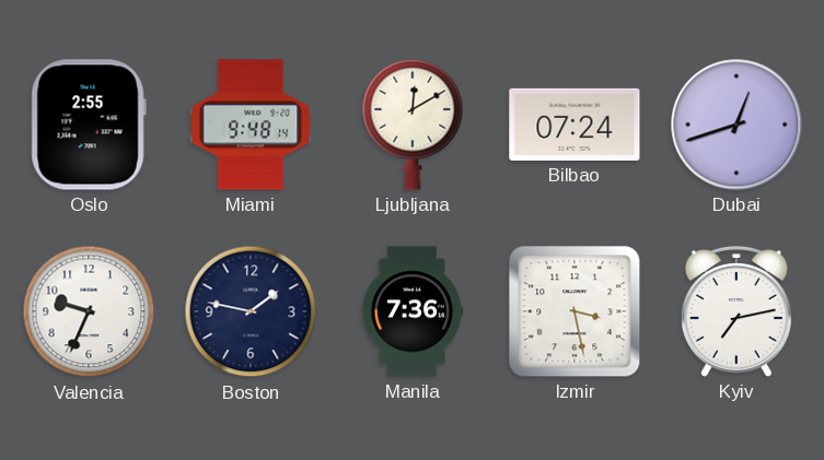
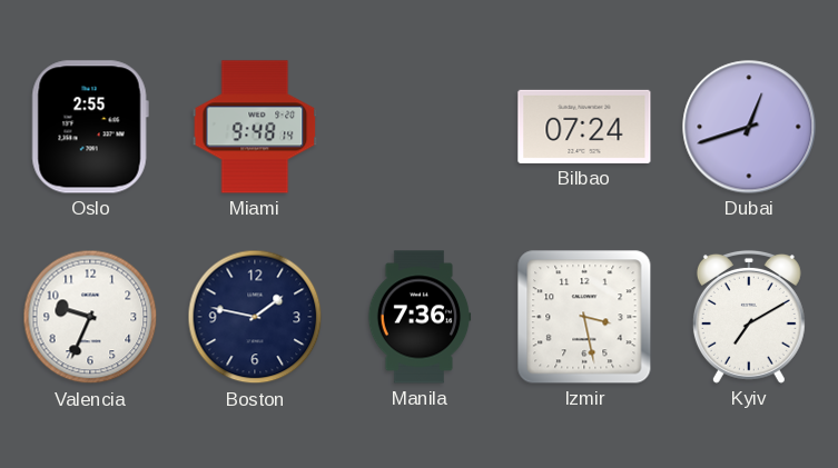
Ljubljana: 12:10 -> none (413, 125)
Kyiv: 7:13 -> 7:10 (749, 317)
